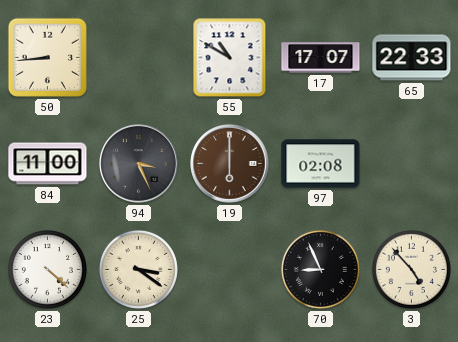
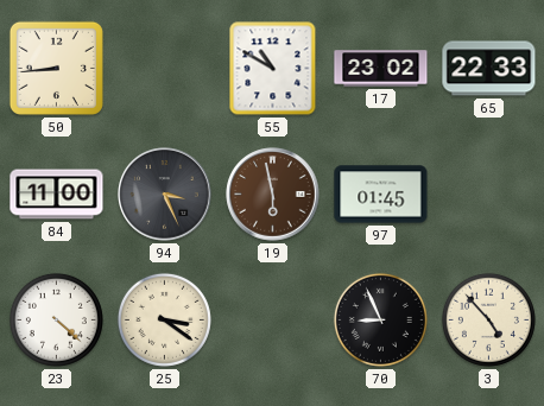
17: 17:07 -> 23:02 (381, 69)
19: 6:00 -> 5:58 (273, 195)
97: 02:08 -> 01:45 (381, 195)
